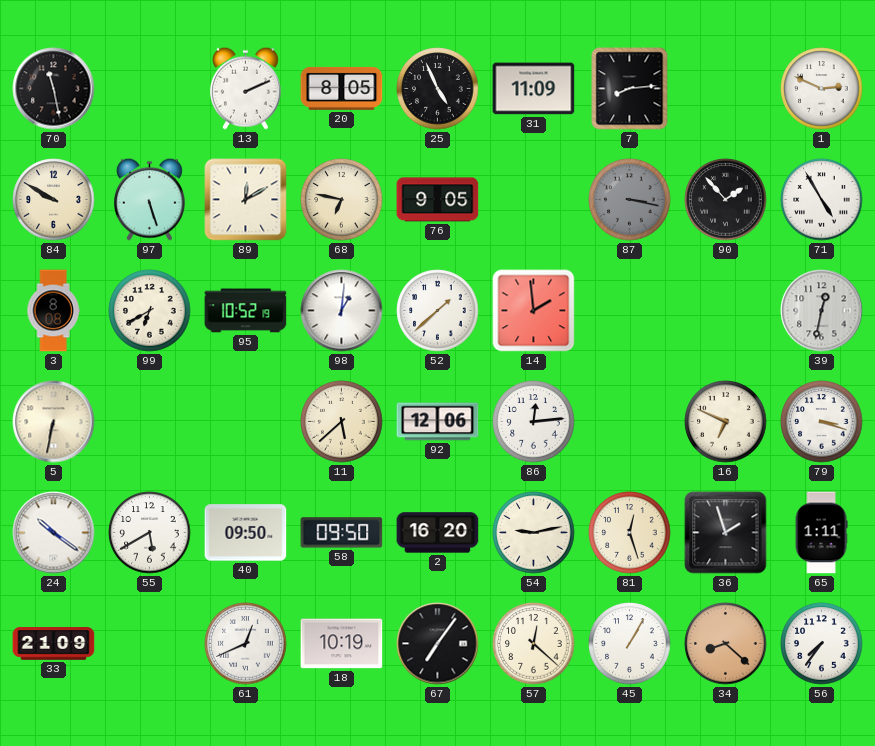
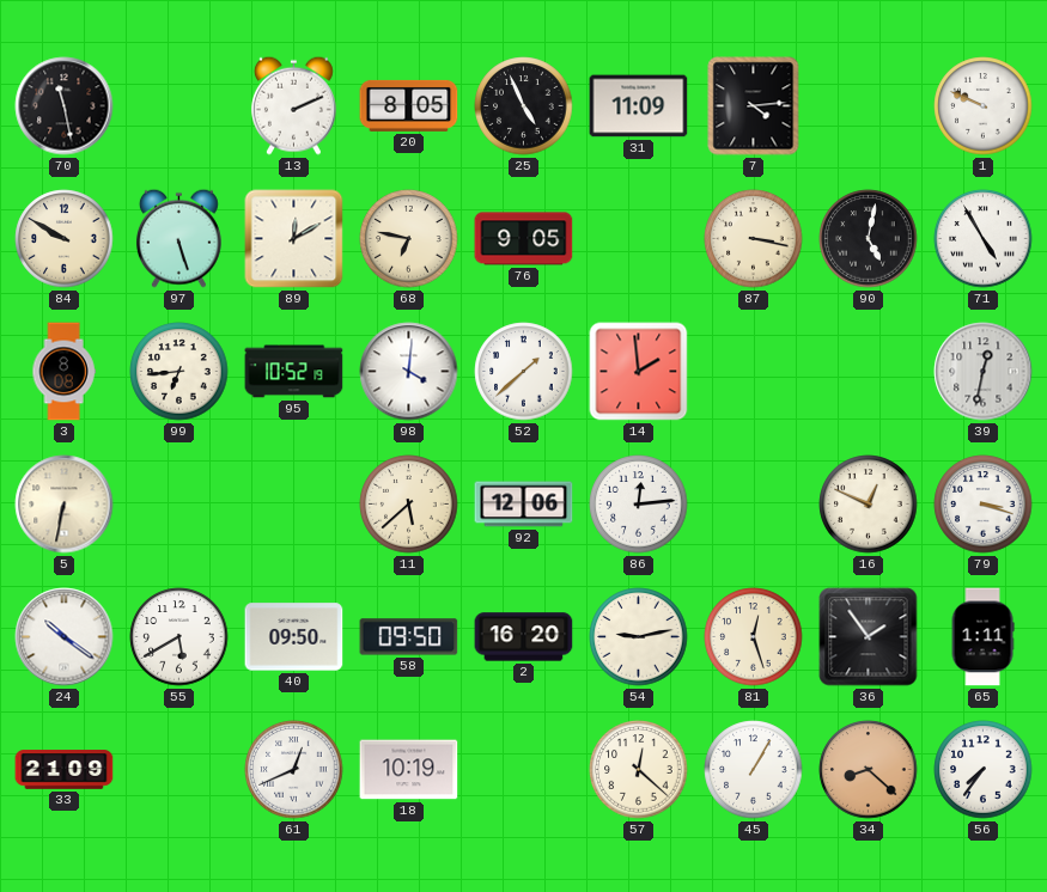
7: 8:14 -> 4:14 (754, 106)
1: 2:49 -> 9:49 (984, 106)
87 dial: grey -> cream (754, 239)
90: 1:53 -> 5:02 (869, 239)
99: 6:40 -> 6:44 (179, 372)
98: 1:01 -> 4:01 (409, 372)
16: 6:49 -> 12:49 (869, 505)
36: 1:57 -> 1:54 (869, 637)
67: 7:06 -> none (438, 644)
